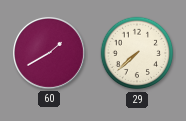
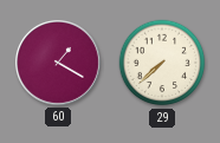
60: 1:40 -> 1:20 (58, 63)
